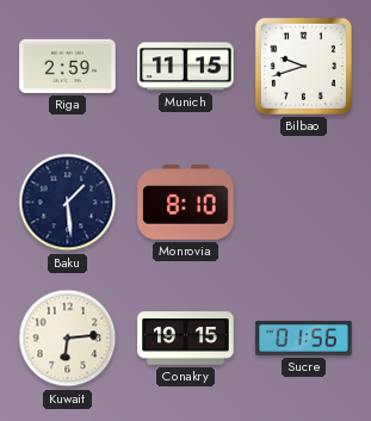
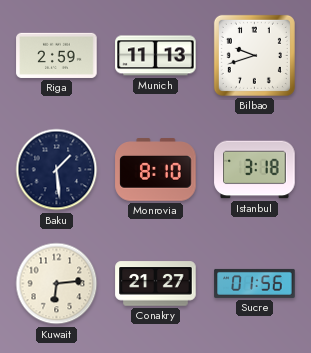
Munich: 11:15 -> 11:13 (156, 56)
Istanbul: none -> 3:18 (255, 170)
Conakry: 19:15 -> 21:27 (156, 284)
